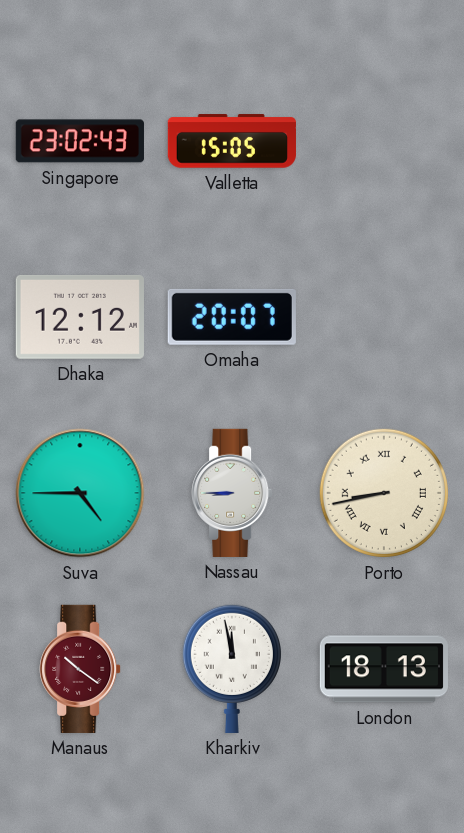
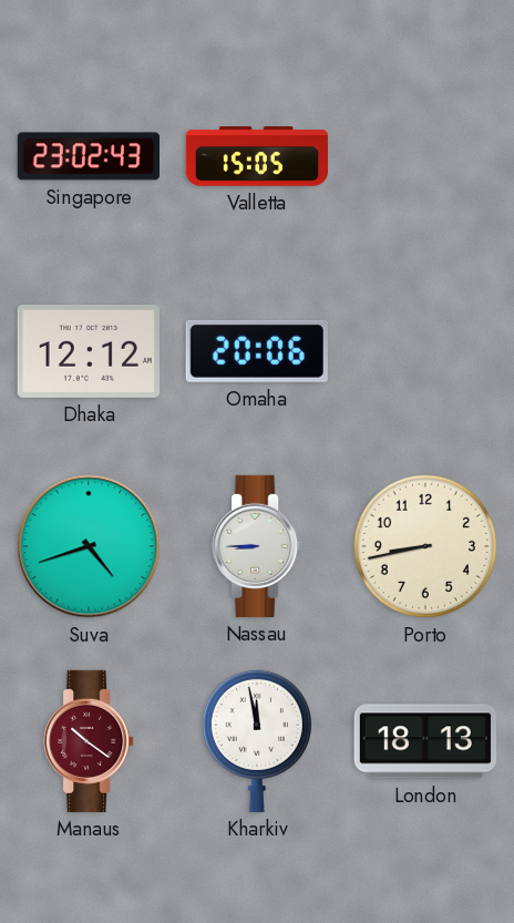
Omaha: 20:07 -> 20:06 (257, 351)
Suva: 4:45 -> 4:42 (89, 546)
Porto numerals: Roman -> Arabic (425, 546)
